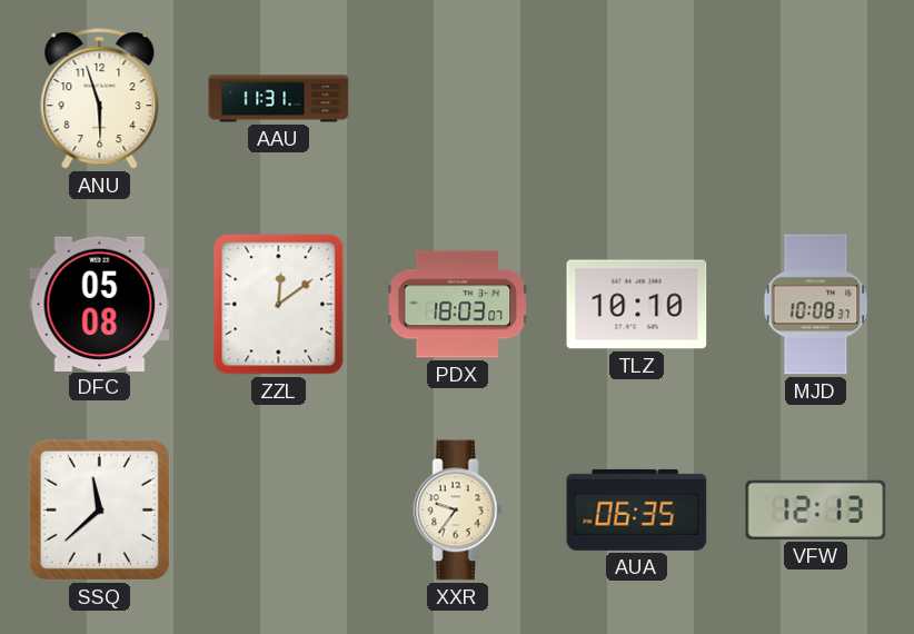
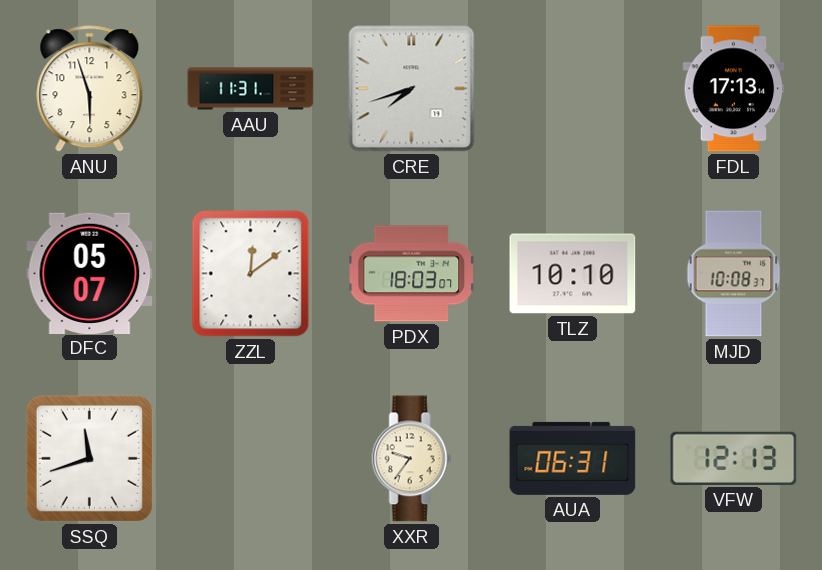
CRE: none -> 7:42 (412, 89)
FDL: none -> 17:13 (734, 89)
DFC: 05:08 -> 05:07 (90, 273)
SSQ: 11:38 -> 11:42 (89, 458)
AUA: 06:35 -> 06:31 (573, 458)
